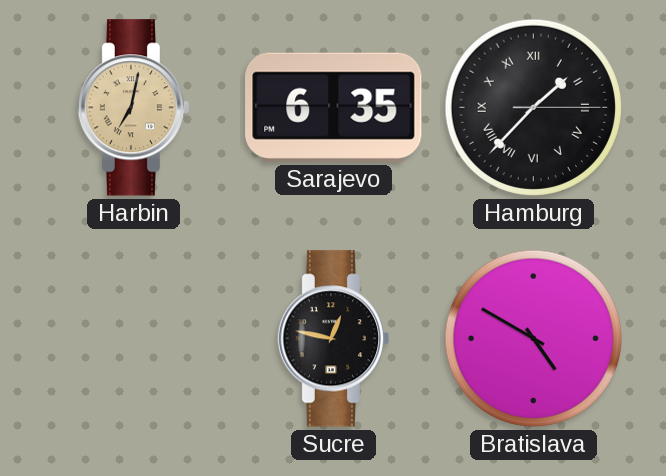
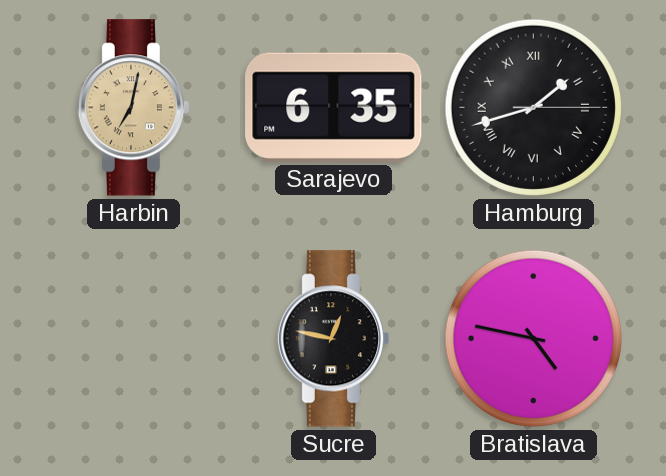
Hamburg: 1:37 -> 1:42 (533, 107)
Bratislava: 4:50 -> 4:47 (533, 338)
